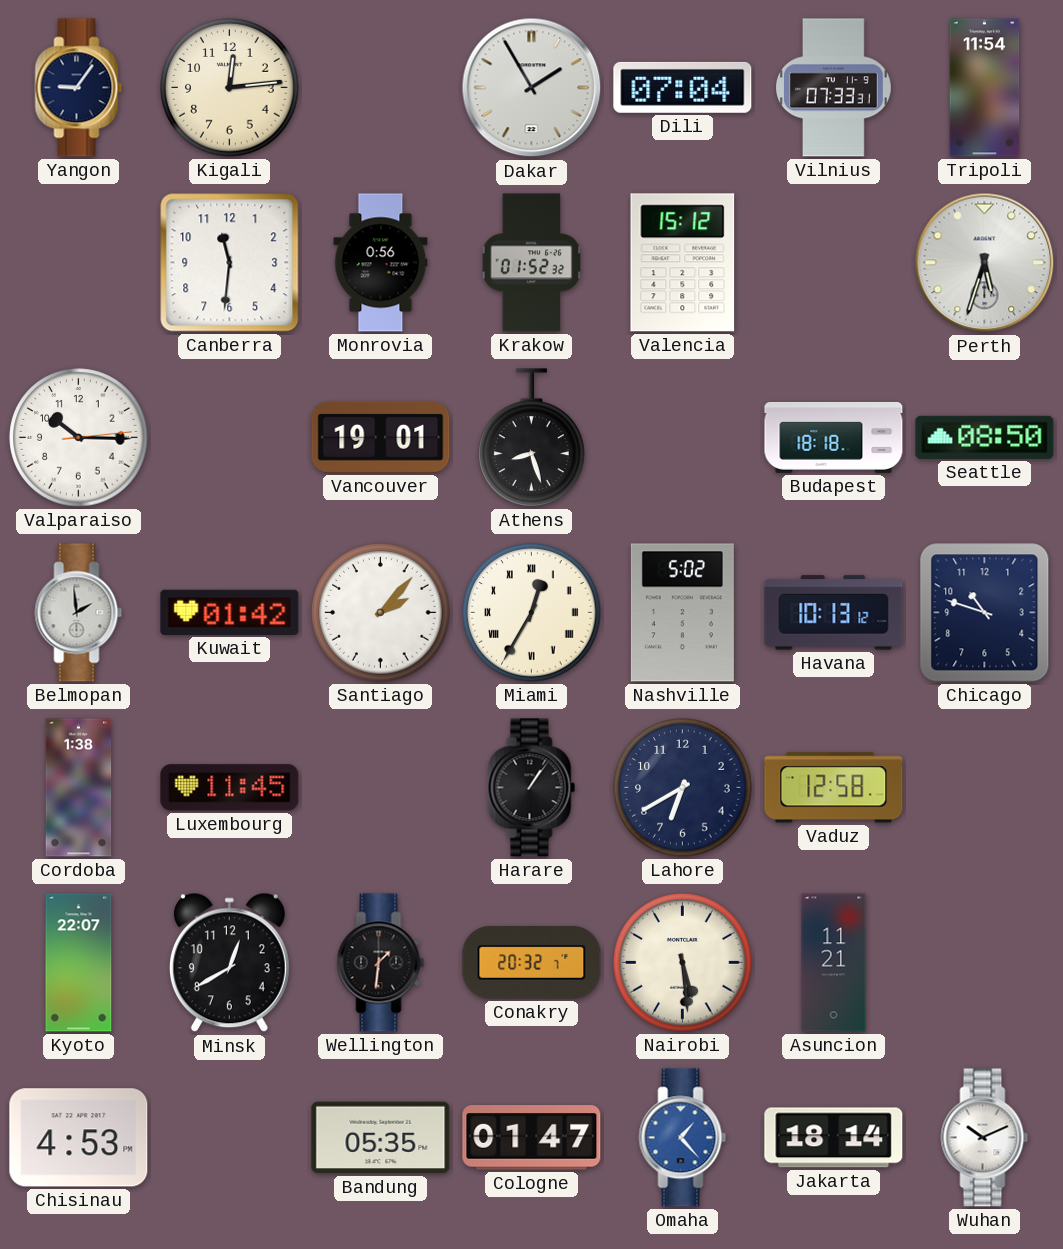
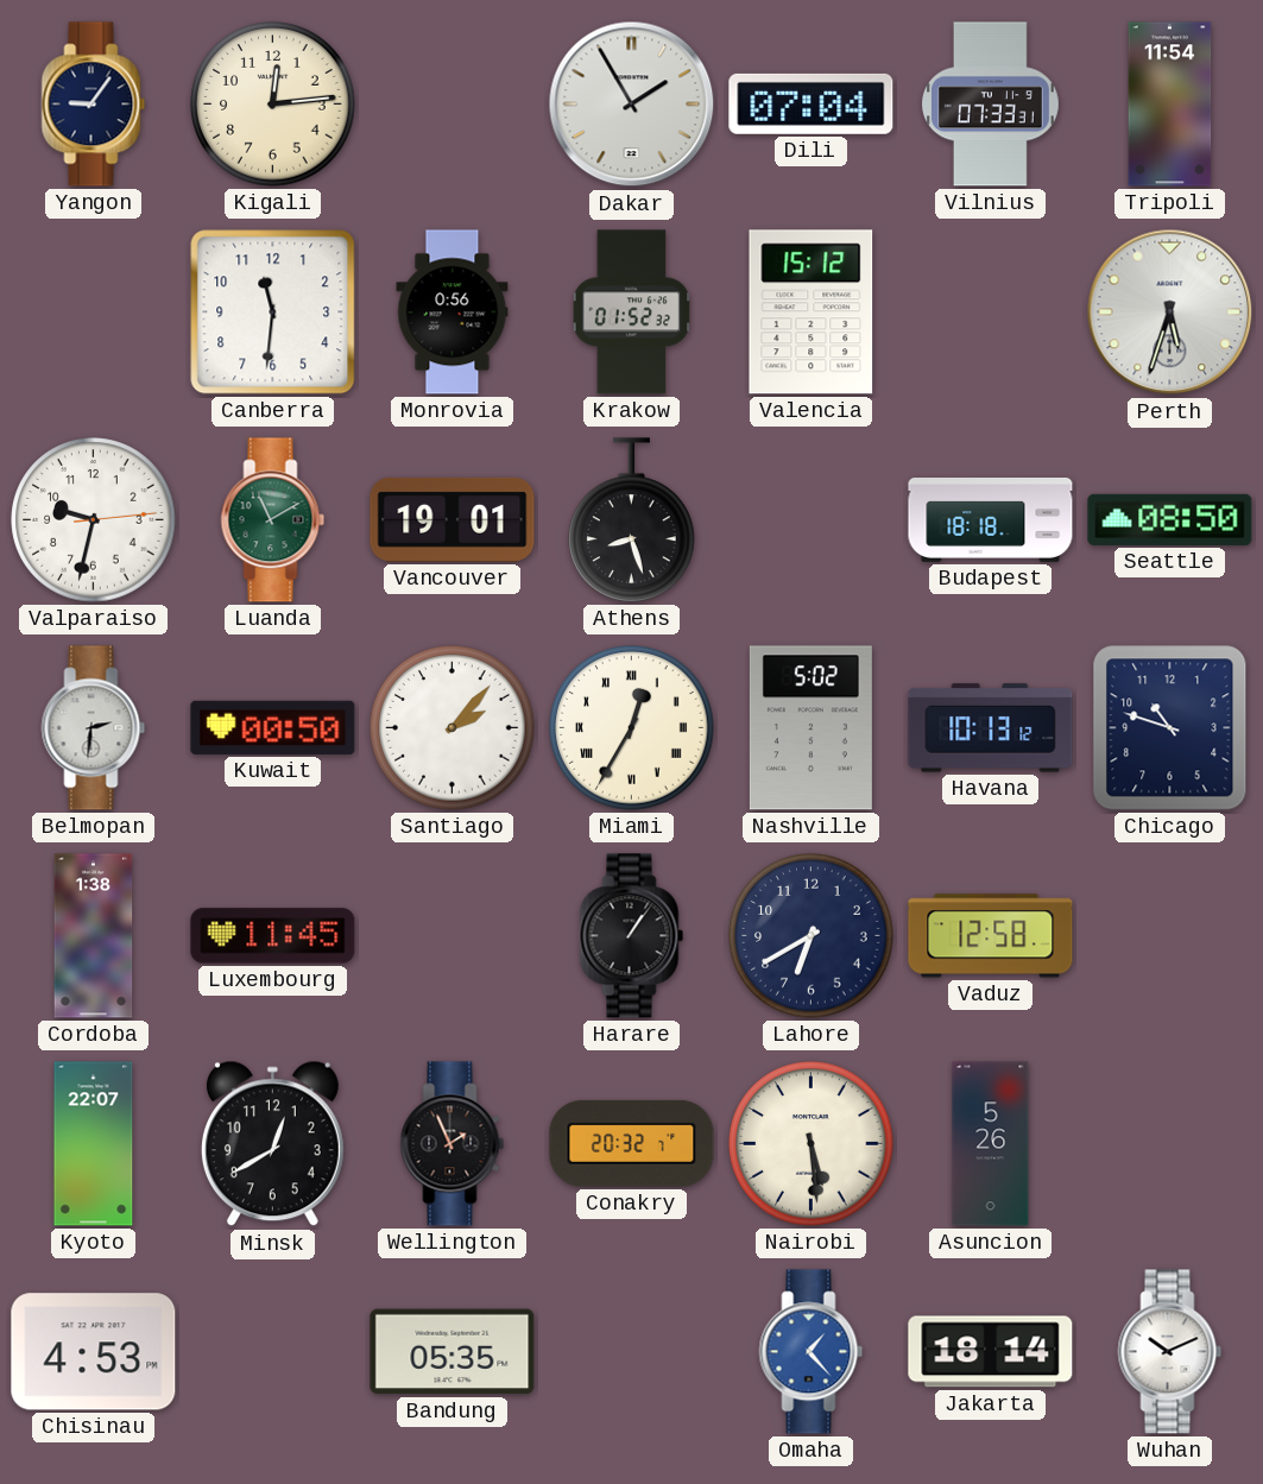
Valparaiso: 10:15 -> 9:32 (94, 520)
Luanda: none -> 11:10 (273, 520)
Belmopan: 1:59 -> 2:31 (94, 728)
Kuwait: 01:42 -> 00:50 (273, 727)
Wellington: 1:31 -> 1:56 (453, 1144)
Asuncion: 11:21 -> 5:26 (991, 1144)
Cologne: 01:47 -> none (532, 1138)
